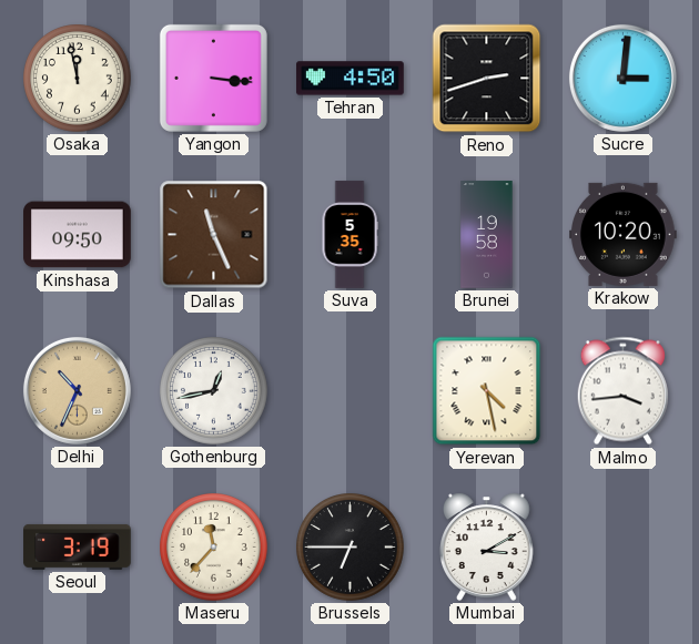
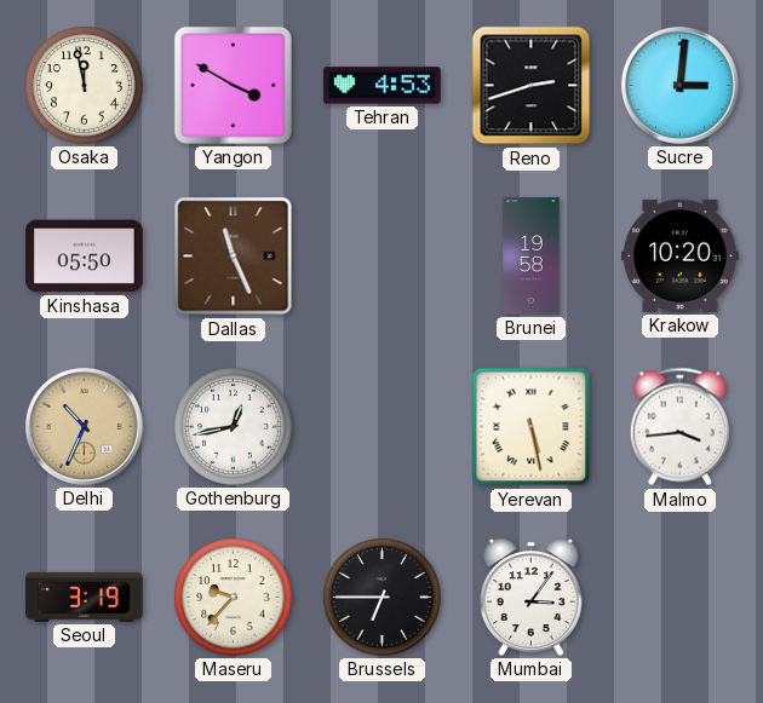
Yangon: 3:16 -> 3:50 (233, 85)
Tehran: 4:50 -> 4:53 (383, 86)
Kinshasa: 09:50 -> 05:50 (85, 257)
Suva: 5:35 -> none (349, 235)
Yerevan: 4:28 -> 5:28 (532, 427)
Maseru: 11:37 -> 9:37 (234, 598)
Mumbai: 3:10 -> 3:06 (532, 597)
